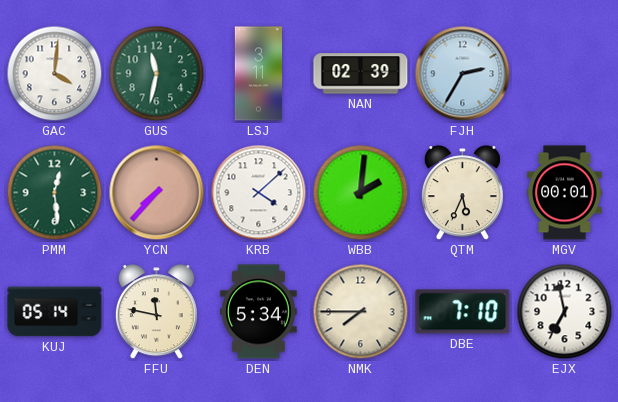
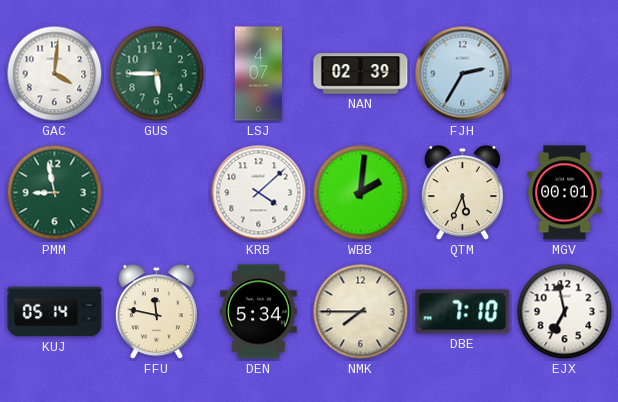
GUS: 11:32 -> 5:45 (157, 74)
LSJ: 3:11 -> 4:07 (258, 74)
PMM: 12:29 -> 8:58 (55, 193)
YCN: 7:37 -> none (157, 193)
